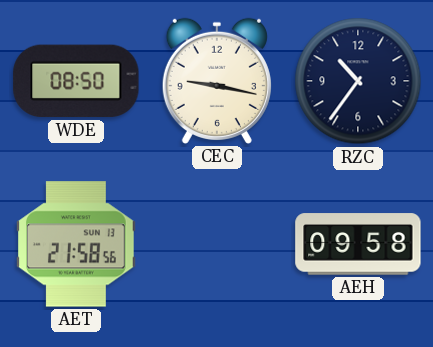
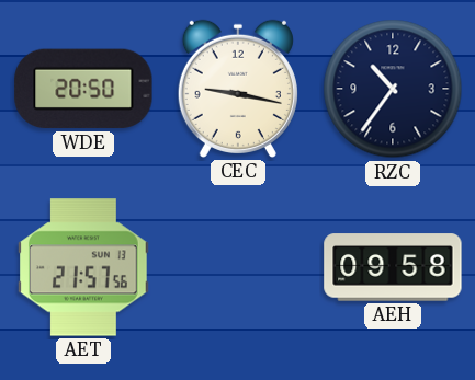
WDE: 08:50 -> 20:50 (83, 89)
AET: 21:58 -> 21:57 (84, 267)
